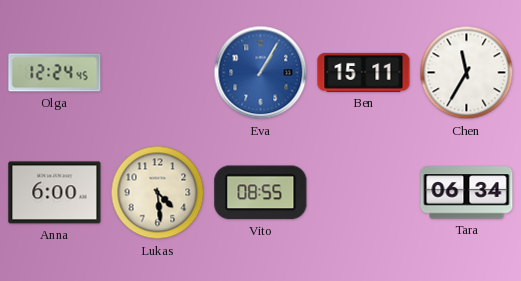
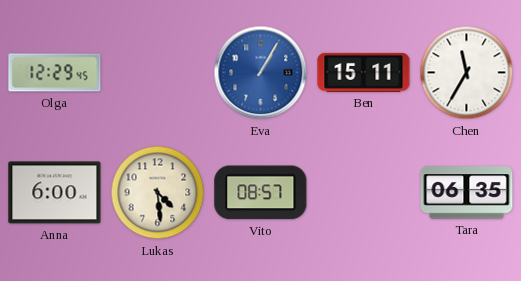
Olga: 12:24 -> 12:29 (55, 73)
Vito: 08:55 -> 08:57 (261, 193)
Tara: 06:34 -> 06:35 (467, 193)
